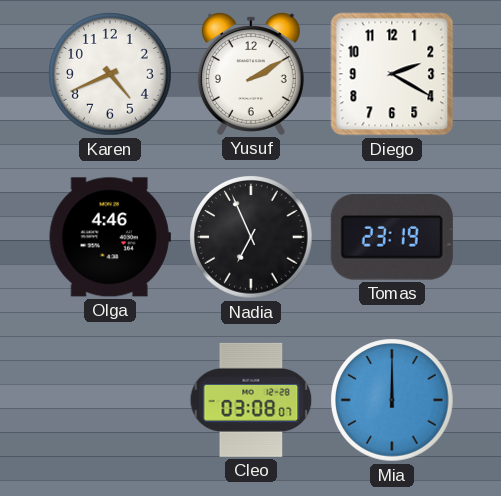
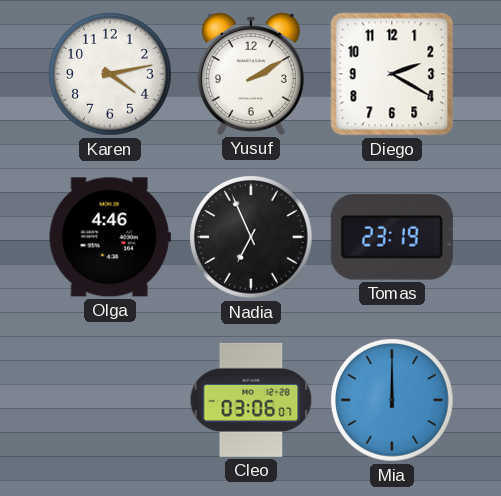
Karen: 4:41 -> 4:13 (110, 74)
Cleo: 03:08 -> 03:06 (251, 400)
